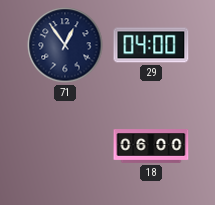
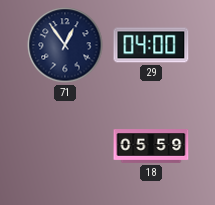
18: 06:00 -> 05:59 (151, 147)
